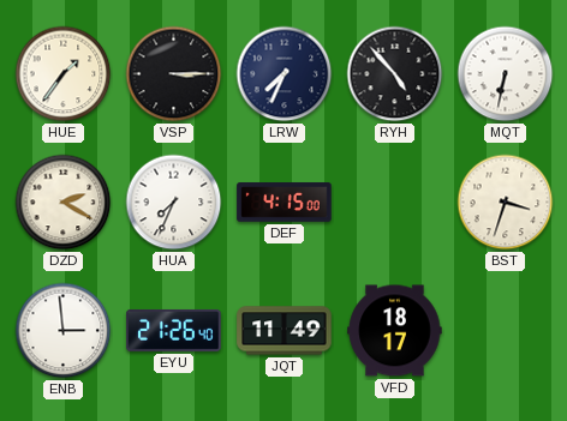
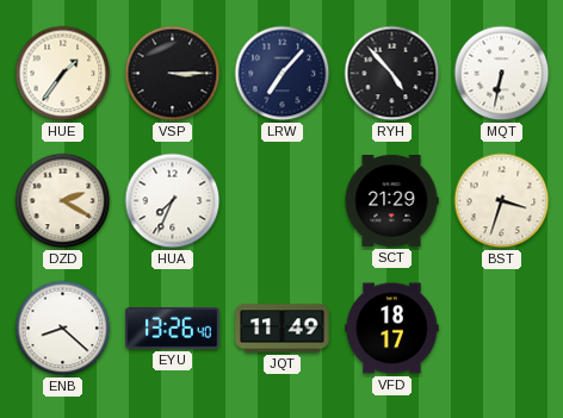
LRW: 7:34 -> 7:07 (283, 74)
DEF: 4:15 -> none (285, 203)
SCT: none -> 21:29 (391, 201)
ENB: 2:59 -> 8:22 (63, 329)
EYU: 21:26 -> 13:26 (173, 327)
